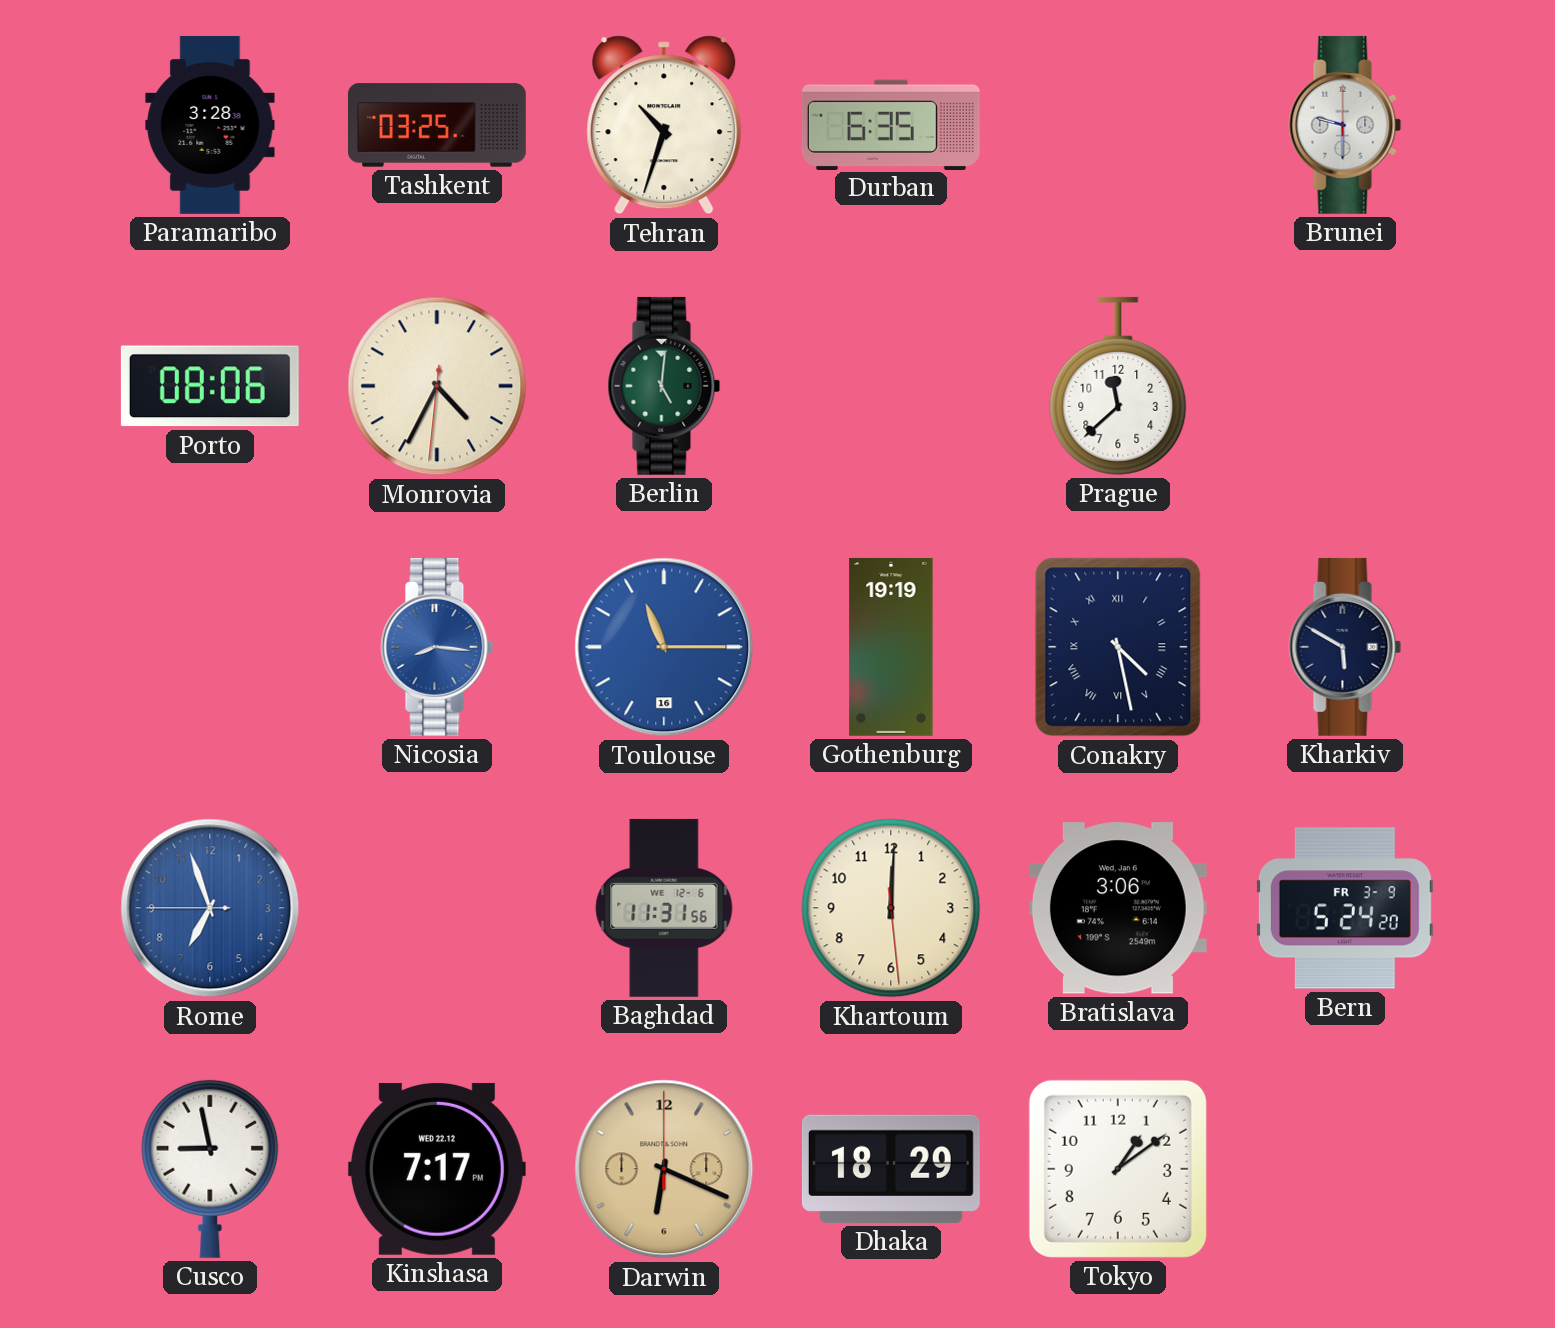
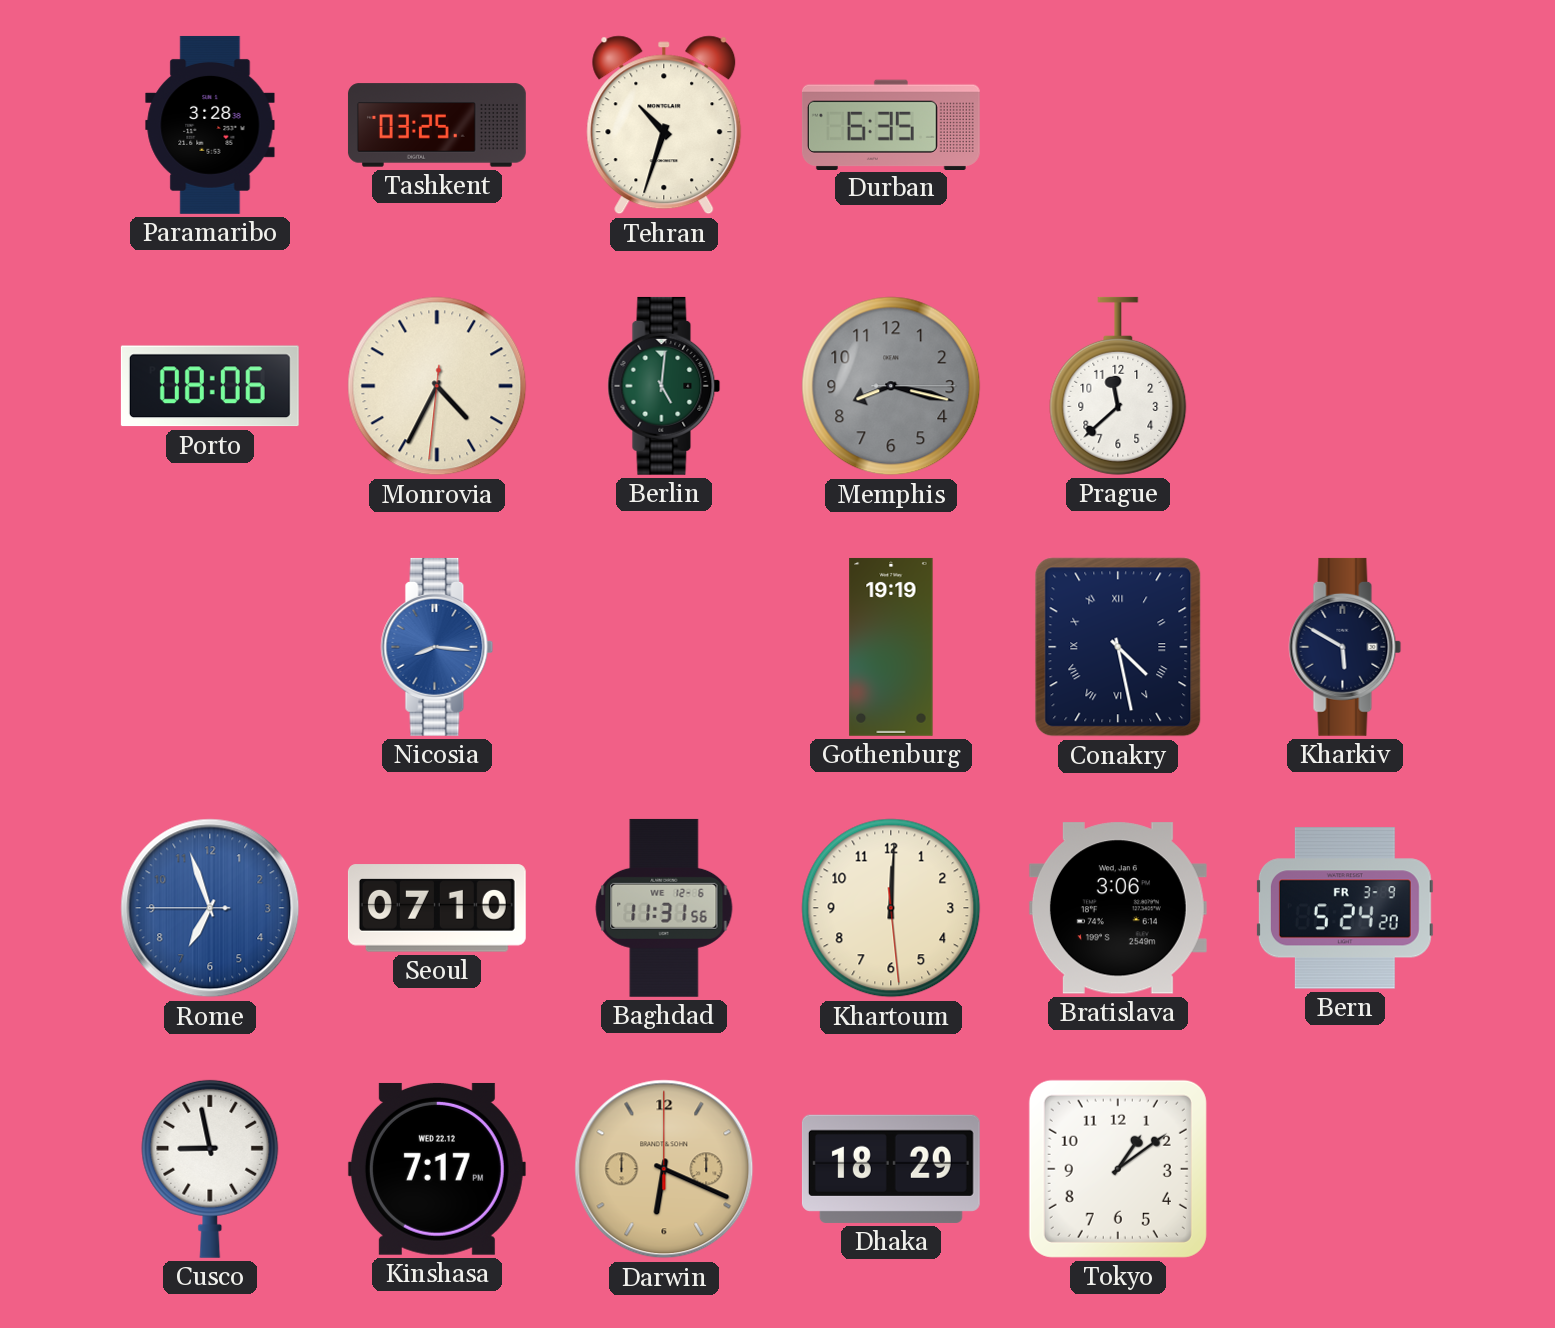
Brunei: 9:30 -> none (1345, 125)
Memphis: none -> 8:17 (891, 386)
Toulouse: 11:15 -> none (664, 647)
Seoul: none -> 07:10 (437, 908)
